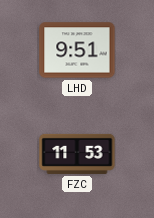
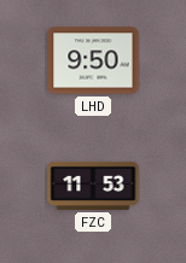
LHD: 9:51 -> 9:50 (93, 60)
